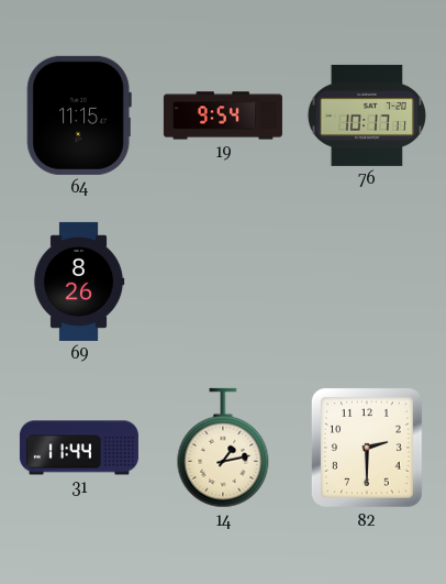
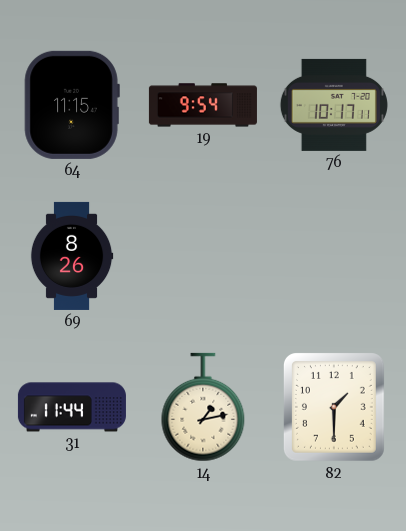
82: 2:30 -> 1:30 (335, 408)
